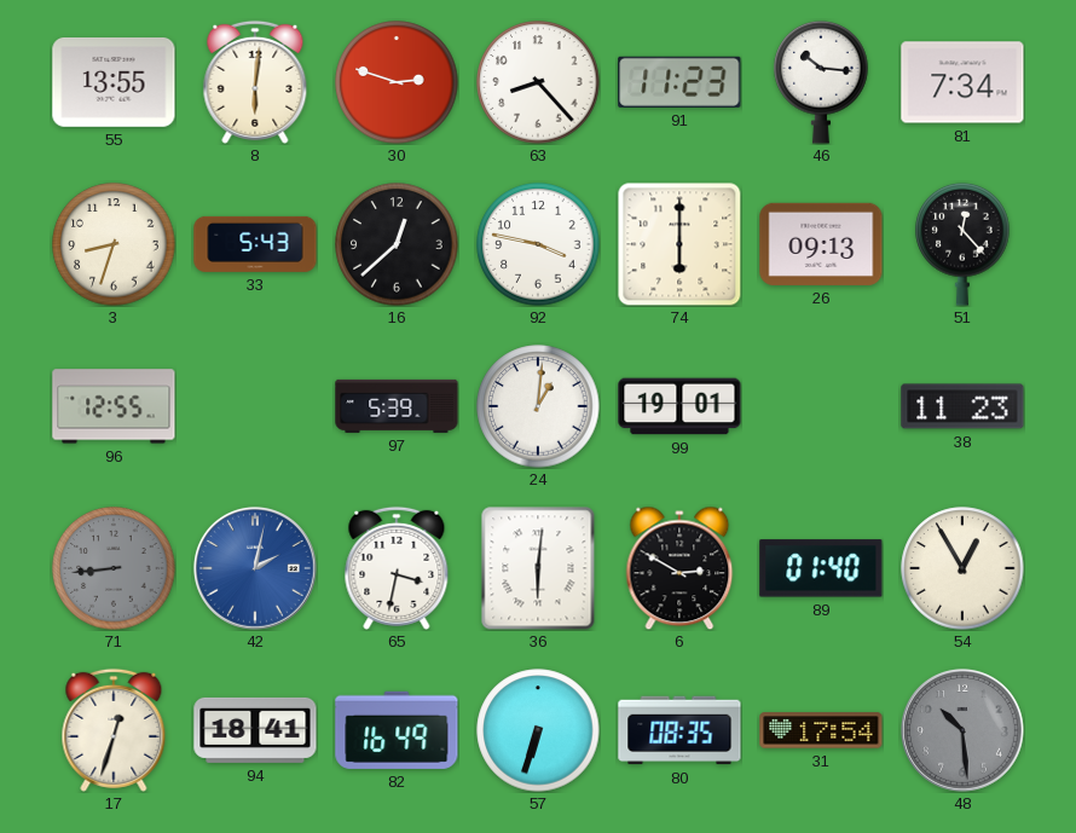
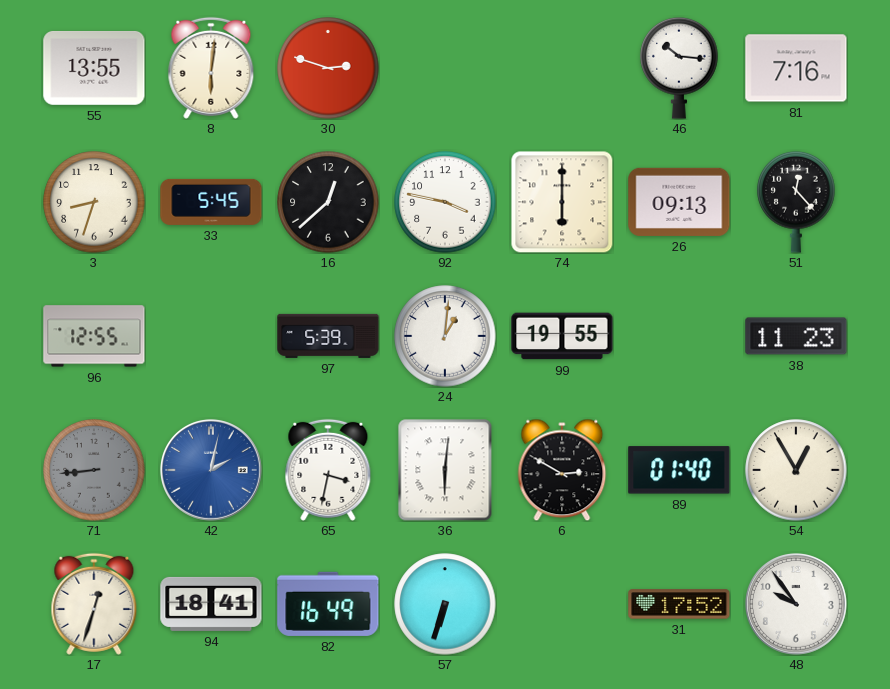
63: 8:23 -> none (538, 82)
91: 11:23 -> none (679, 82)
81: 7:34 -> 7:16 (796, 68)
33: 5:43 -> 5:45 (211, 202)
99: 19:01 -> 19:55 (562, 336)
80: 08:35 -> none (679, 730)
31: 17:54 -> 17:52 (679, 604)
48: 10:29 -> 9:54 (796, 604)
48 dial: grey -> white (796, 604)
